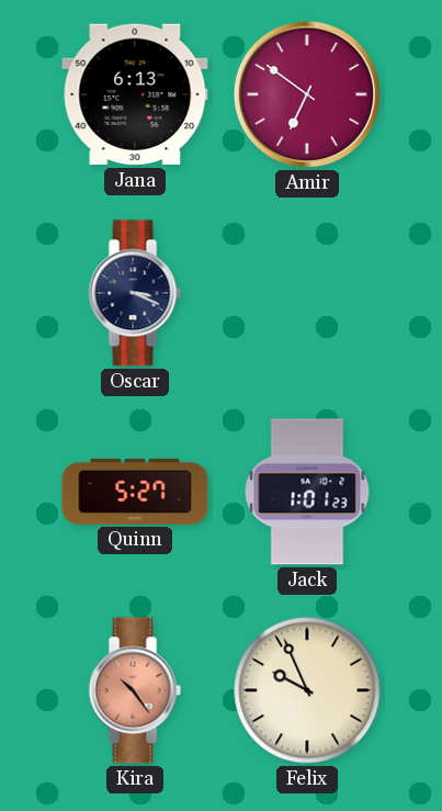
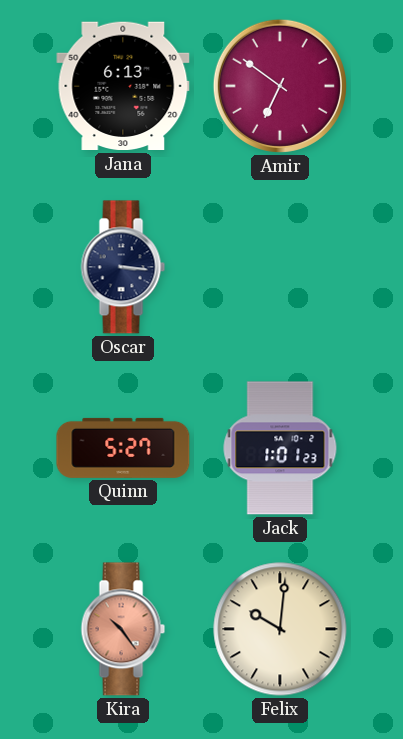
Oscar: 3:19 -> 3:16 (123, 267)
Felix: 9:56 -> 10:01 (280, 629)
